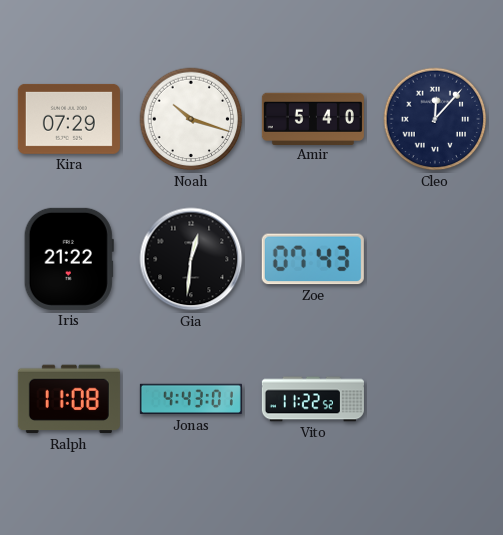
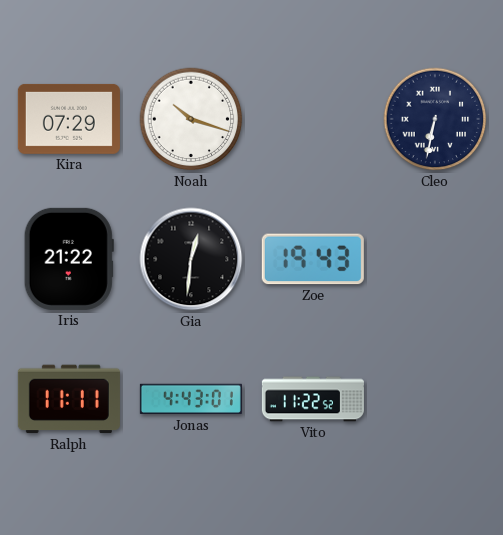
Amir: 5:40 -> none (313, 118)
Cleo: 12:07 -> 6:32 (435, 119)
Zoe: 07:43 -> 19:43 (313, 259)
Ralph: 11:08 -> 11:11 (69, 399)
